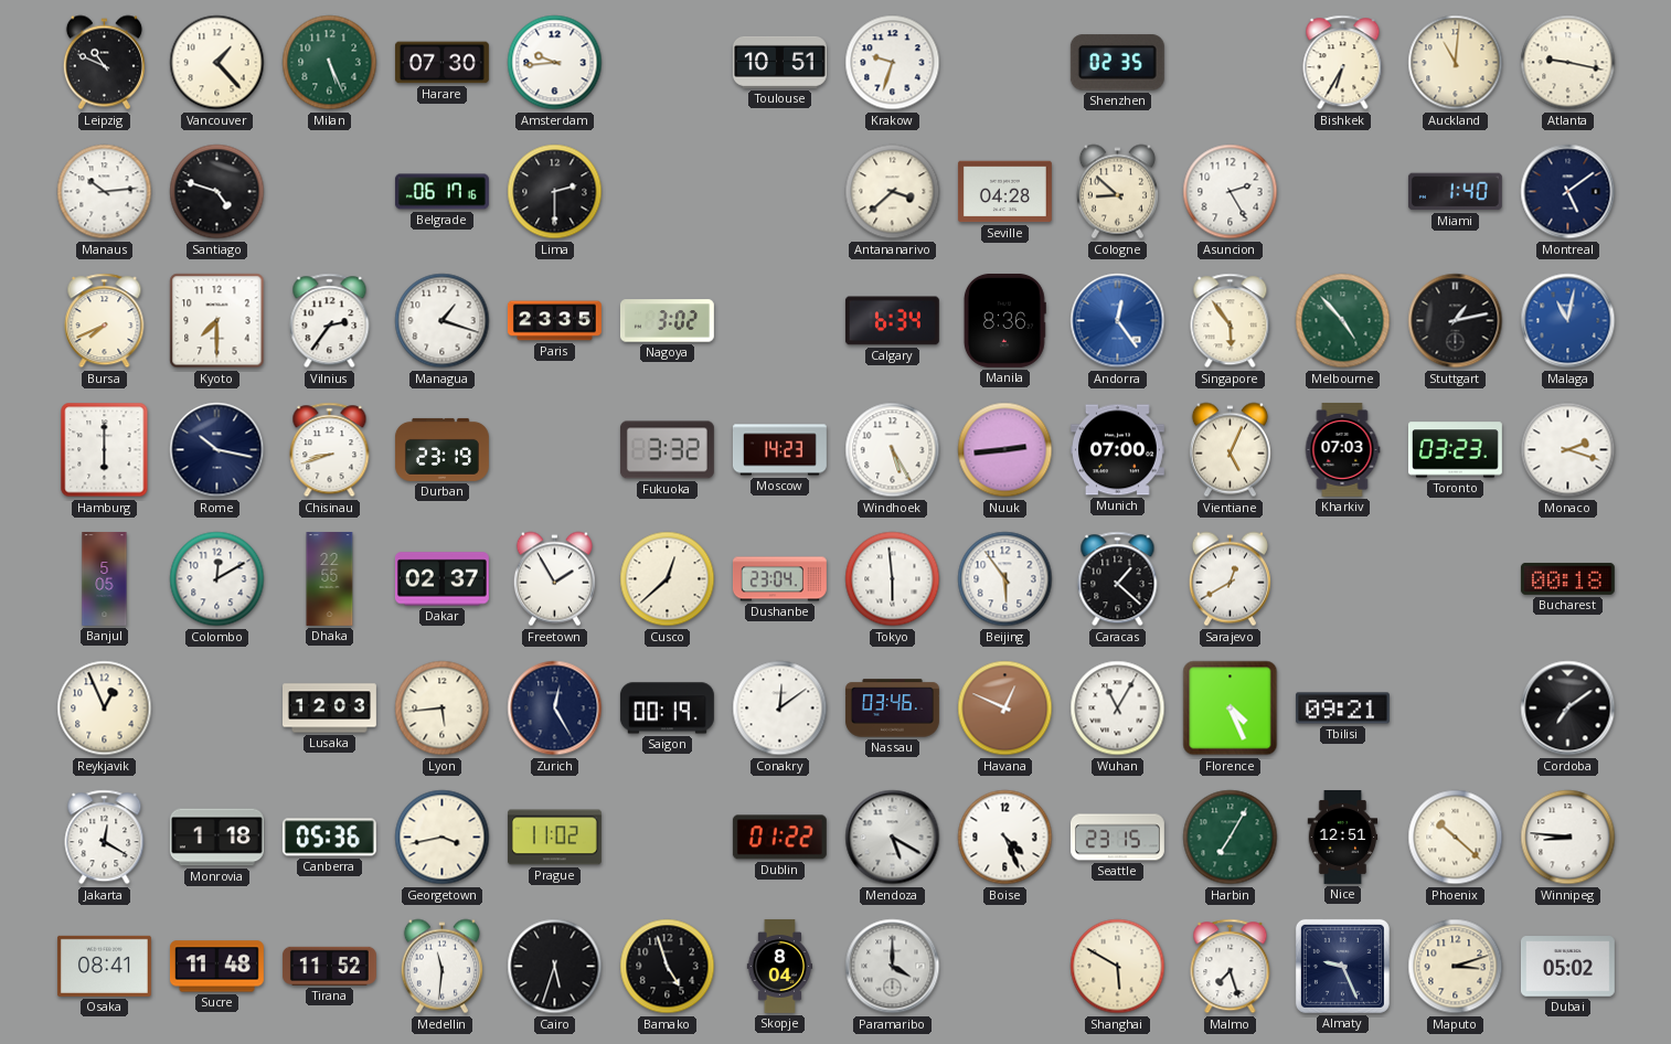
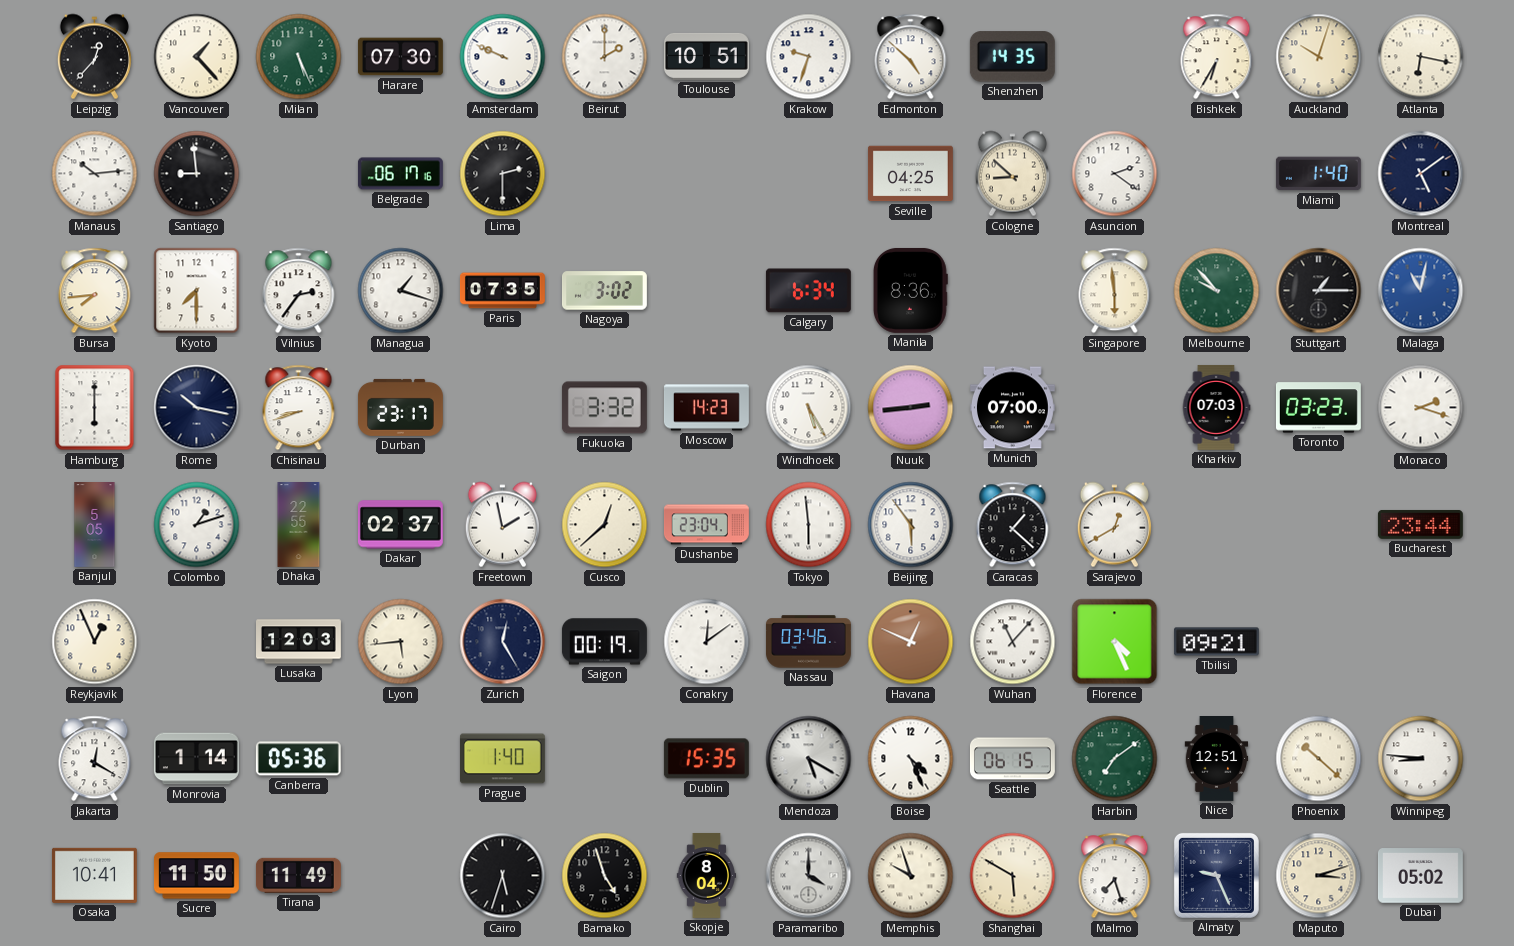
Leipzig: 10:49 -> 12:37 (94, 57)
Amsterdam: 9:44 -> 9:49 (503, 57)
Beirut: none -> 2:00 (605, 57)
Edmonton: none -> 4:52 (911, 57)
Shenzhen: 02:35 -> 14:35 (1012, 57)
Auckland: 11:01 -> 10:03 (1319, 57)
Atlanta: 9:17 -> 6:17 (1421, 57)
Santiago: 4:48 -> 8:59 (197, 174)
Antananarivo: 3:38 -> none (893, 192)
Seville: 04:28 -> 04:25 (910, 174)
Asuncion: 2:25 -> 2:21 (1115, 174)
Bursa: 7:41 -> 7:44 (95, 291)
Paris: 23:35 -> 07:35 (502, 291)
Andorra: 12:24 -> none (1118, 321)
Singapore: 5:54 -> 5:59 (1115, 291)
Melbourne: 4:53 -> 9:53 (1217, 291)
Stuttgart: 1:13 -> 1:15 (1319, 291)
Durban: 23:19 -> 23:17 (400, 407)
Vientiane: 5:04 -> none (1230, 450)
Colombo: 12:10 -> 1:12 (197, 525)
Freetown: 1:55 -> 1:58 (502, 525)
Bucharest: 00:18 -> 23:44 (1420, 524)
Wuhan: 11:05 -> 11:07 (1013, 642)
Cordoba: 7:09 -> none (1568, 709)
Monrovia: 1:18 -> 1:14 (196, 759)
Georgetown: 3:43 -> none (443, 838)
Prague: 11:02 -> 1:40 (502, 759)
Dublin: 01:22 -> 15:35 (706, 759)
Seattle: 23:15 -> 06:15 (1012, 759)
Harbin: 7:05 -> 7:09 (1115, 759)
Osaka: 08:41 -> 10:41 (94, 875)
Sucre: 11:48 -> 11:50 (196, 876)
Tirana: 11:52 -> 11:49 (298, 875)
Medellin: 11:31 -> none (441, 967)
Memphis: none -> 9:57 (911, 876)
